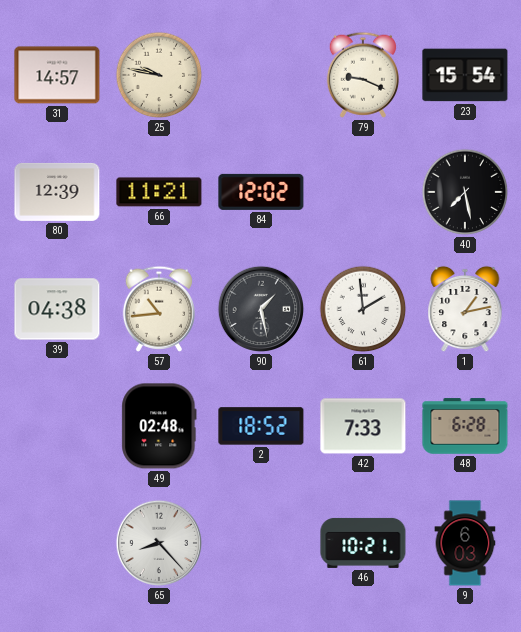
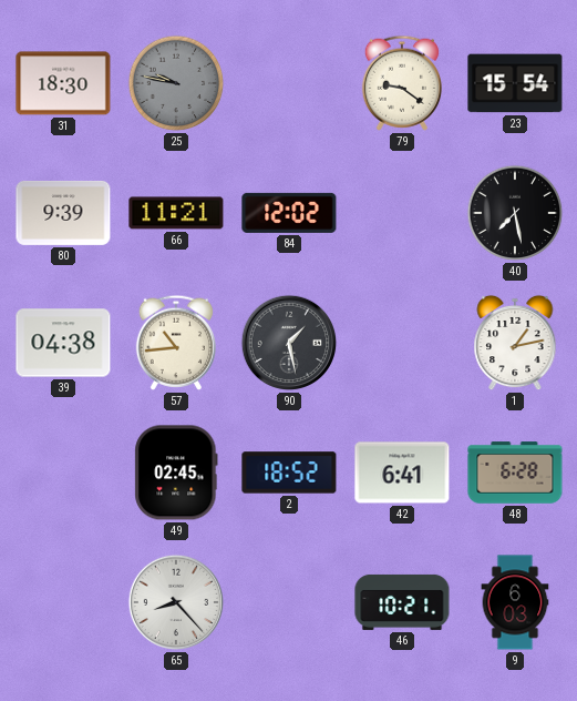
31: 14:57 -> 18:30 (63, 83)
25 dial: cream -> grey (176, 83)
79: 9:19 -> 9:21 (401, 83)
80: 12:39 -> 9:39 (63, 213)
61: 1:59 -> none (363, 309)
49: 02:48 -> 02:45 (176, 473)
42: 7:33 -> 6:41 (402, 473)
